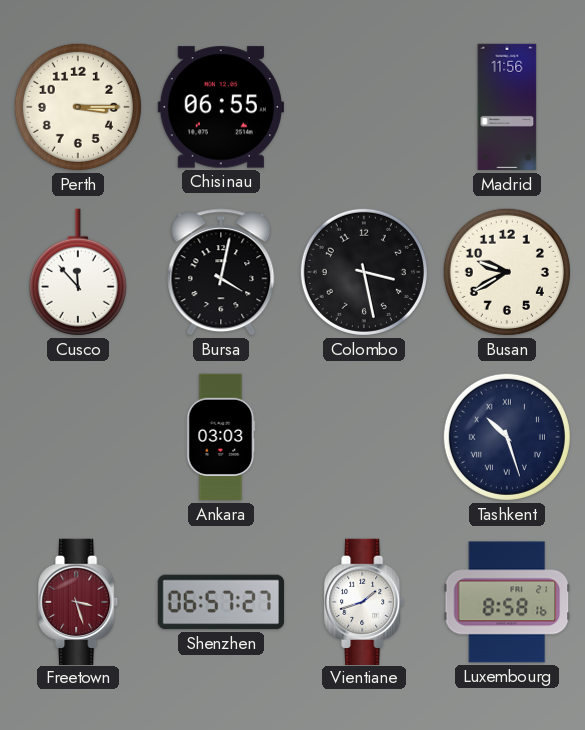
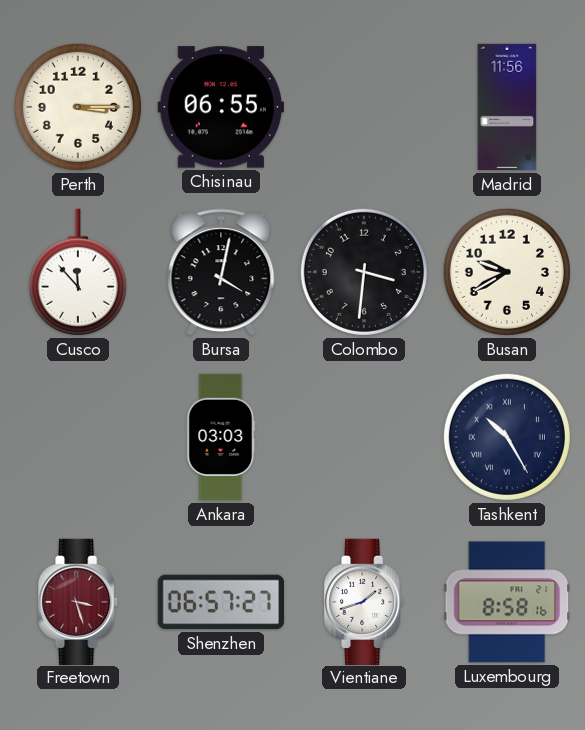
Colombo: 3:28 -> 3:31 (364, 272)
Tashkent: 10:27 -> 10:25 (507, 437)
